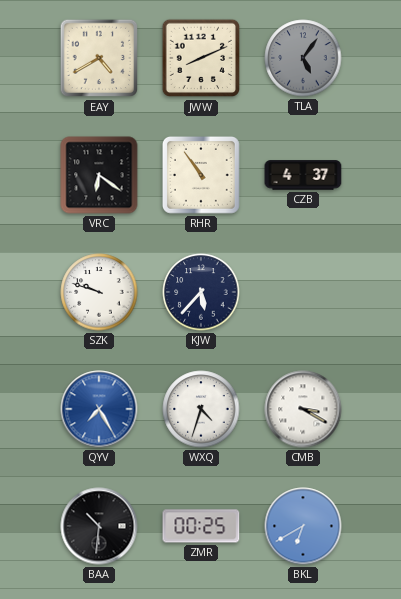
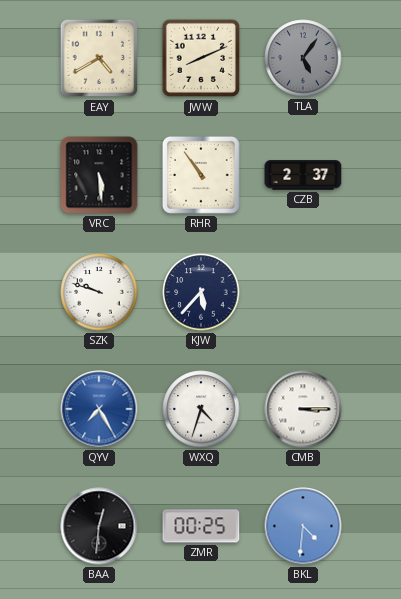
VRC: 6:21 -> 5:29 (99, 175)
CZB: 4:37 -> 2:37 (303, 175)
CMB: 3:20 -> 3:15 (303, 409)
BAA: 10:31 -> 12:31 (99, 526)
BKL: 6:40 -> 4:31 (303, 526)
